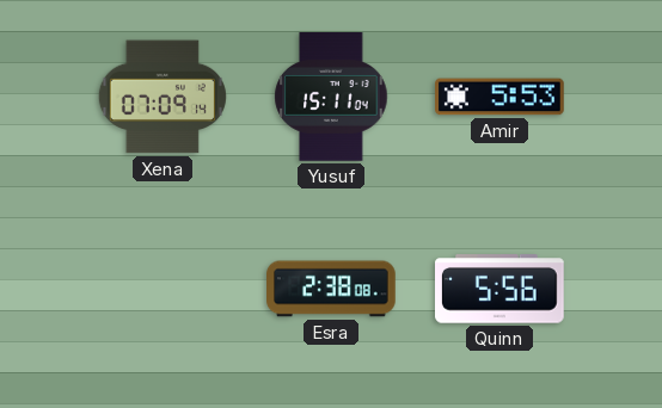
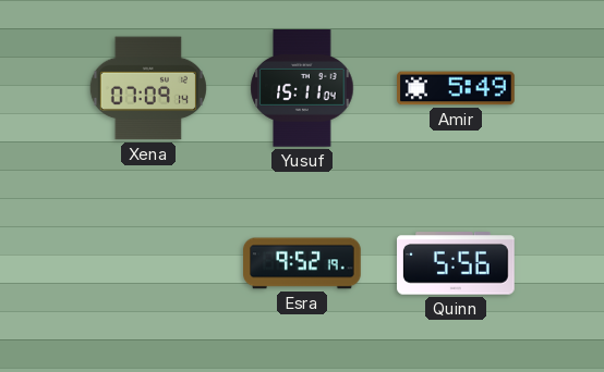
Amir: 5:53 -> 5:49 (456, 88)
Esra: 2:38 -> 9:52 (303, 263)
